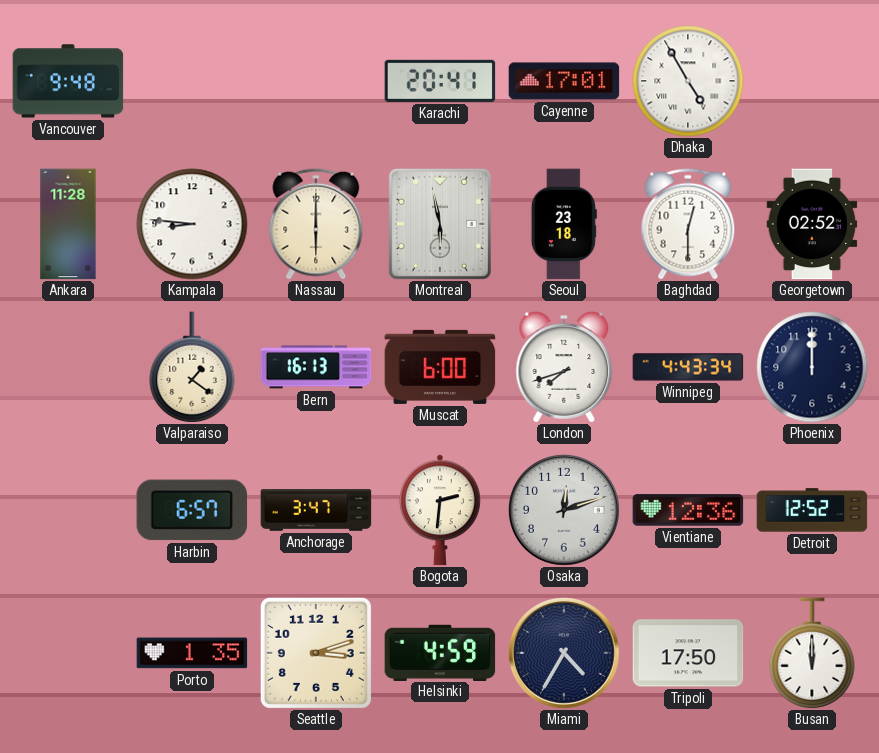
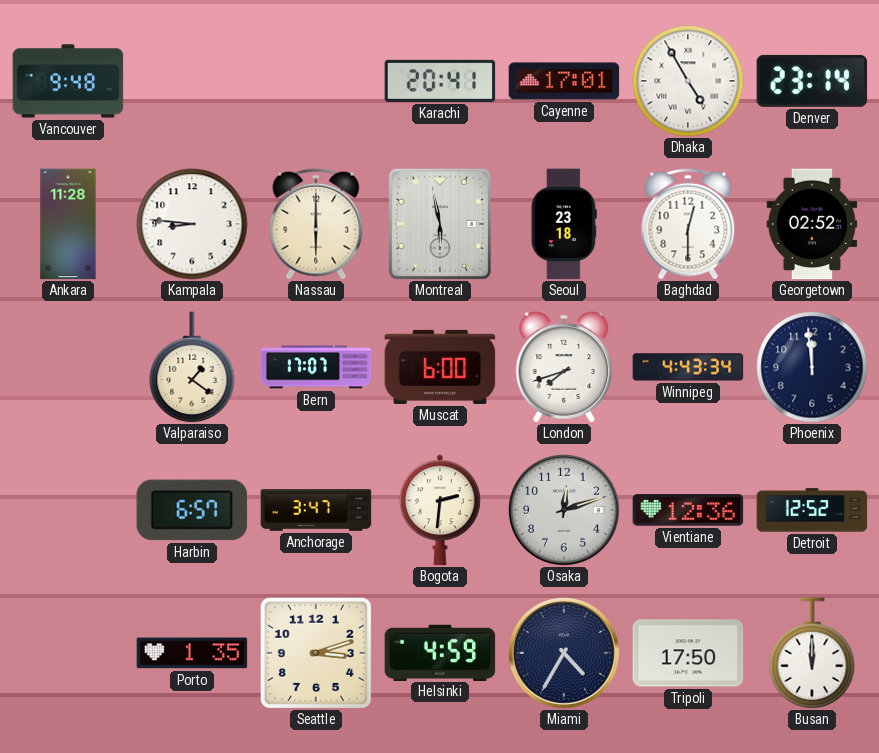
Denver: none -> 23:14 (812, 81)
Bern: 16:13 -> 17:07 (316, 367)
Phoenix: 12:00 -> 11:59 (812, 367)
